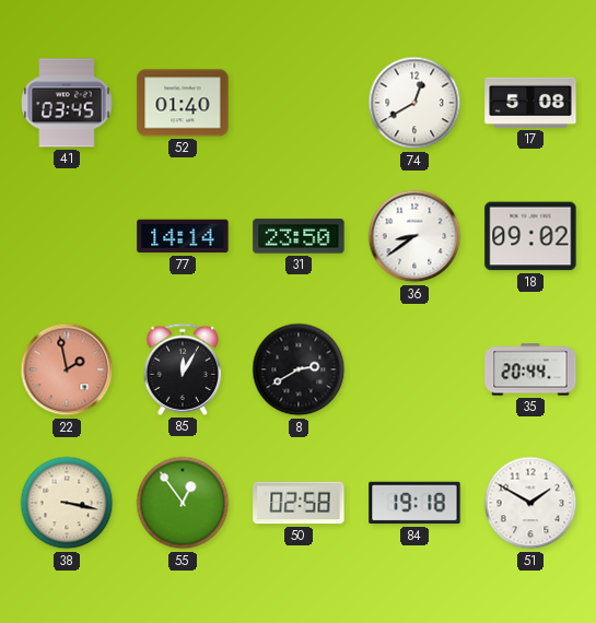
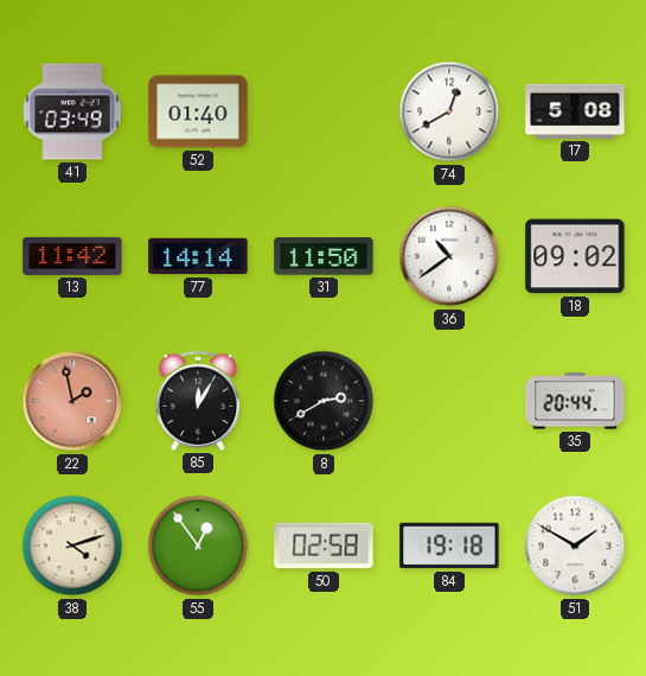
41: 03:45 -> 03:49 (72, 111)
13: none -> 11:42 (72, 256)
31: 23:50 -> 11:50 (324, 256)
36: 8:39 -> 10:39 (449, 256)
38: 3:17 -> 4:12 (72, 546)
